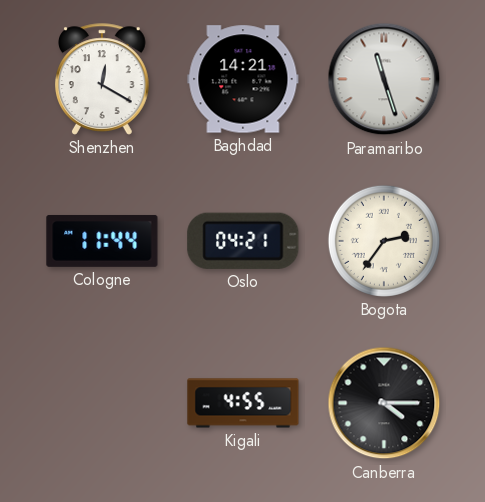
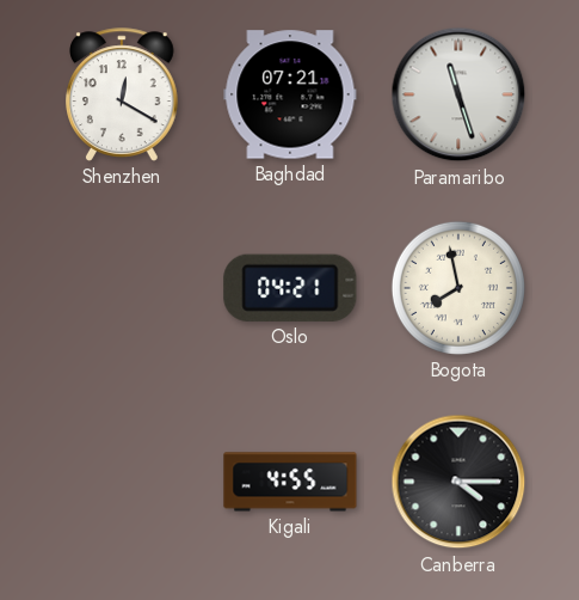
Baghdad: 14:21 -> 07:21 (290, 94)
Cologne: 11:44 -> none (102, 241)
Bogota: 2:36 -> 7:58 (458, 288)
